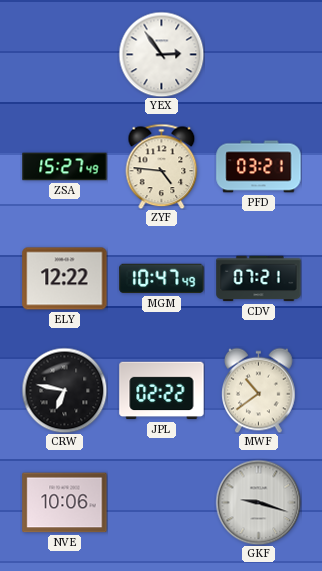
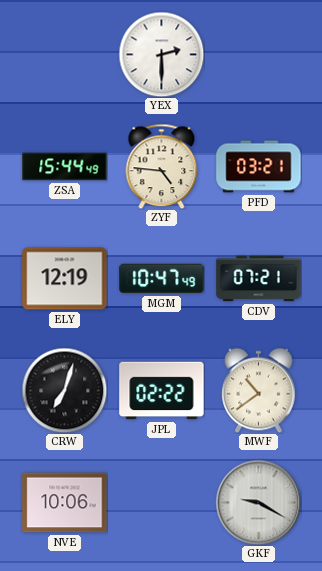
YEX: 2:54 -> 2:30 (161, 54)
ZSA: 15:27 -> 15:44 (65, 167)
ELY: 12:22 -> 12:19 (65, 279)
CRW: 6:47 -> 7:03 (64, 390)
GKF: 9:18 -> 9:20 (258, 502)
